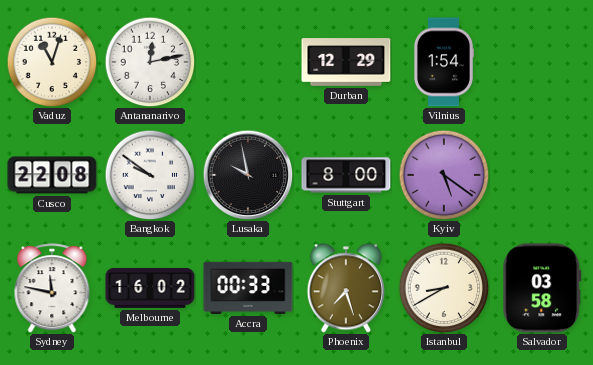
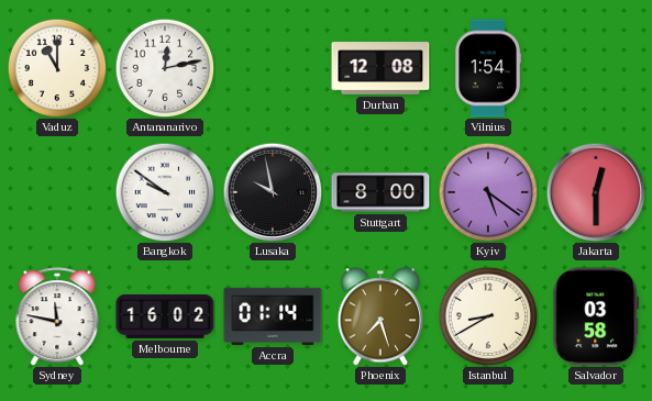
Vaduz: 11:03 -> 11:00 (57, 68)
Durban: 12:29 -> 12:08 (380, 68)
Cusco: 22:08 -> none (52, 175)
Jakarta: none -> 12:30 (596, 192)
Accra: 00:33 -> 01:14 (273, 316)
